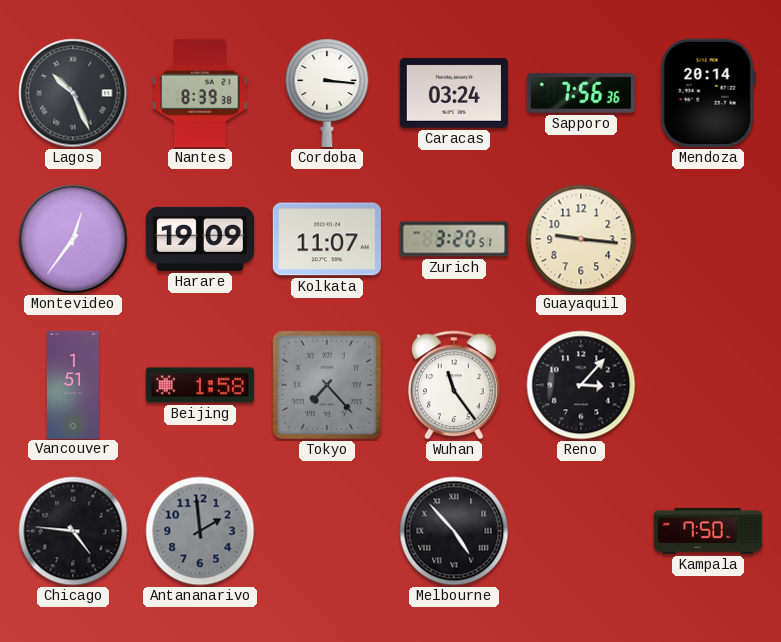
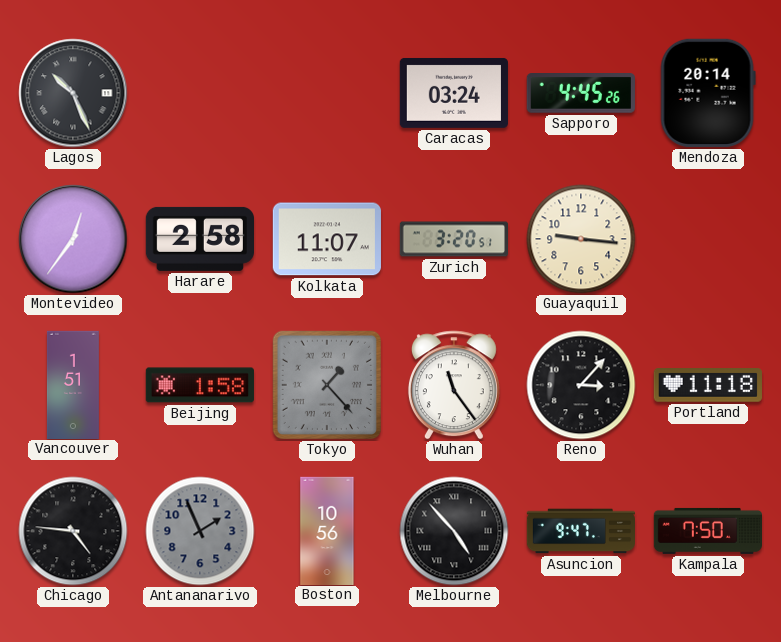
Nantes: 8:39 -> none (200, 93)
Cordoba: 3:16 -> none (327, 93)
Sapporo: 7:56 -> 4:45 (581, 94)
Harare: 19:09 -> 2:58 (199, 239)
Tokyo: 7:23 -> 1:23 (327, 385)
Portland: none -> 11:18 (708, 386)
Antananarivo: 1:59 -> 1:56 (200, 531)
Boston: none -> 10:56 (327, 530)
Asuncion: none -> 9:47 (581, 531)
